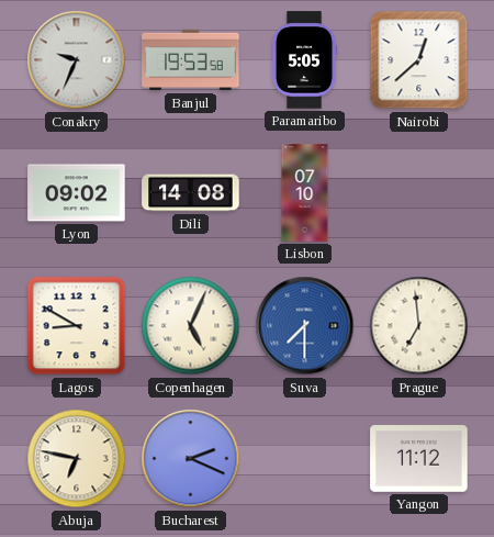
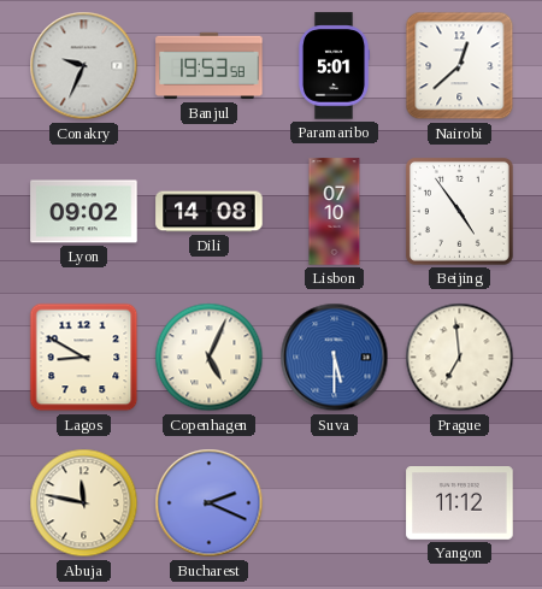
Paramaribo: 5:05 -> 5:01 (334, 66)
Beijing: none -> 4:54 (459, 211)
Suva: 7:30 -> 5:30 (335, 358)
Abuja: 6:47 -> 11:47 (84, 503)
